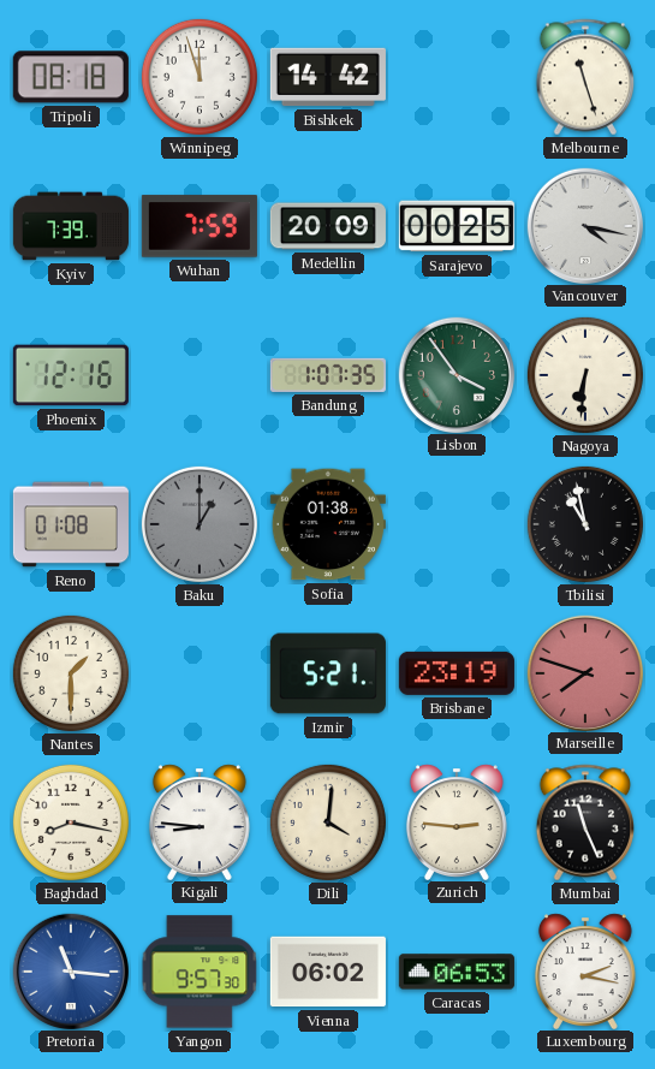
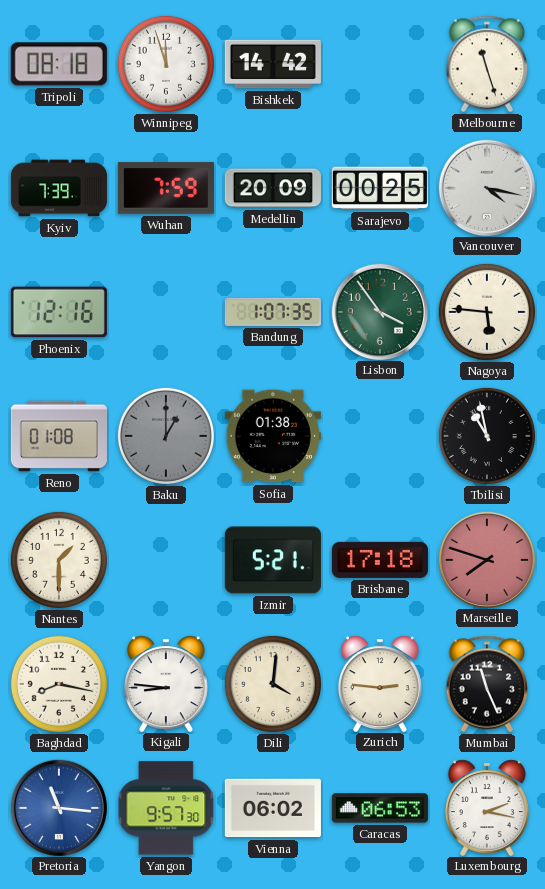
Nagoya: 6:31 -> 5:46 (487, 312)
Brisbane: 23:19 -> 17:18 (380, 560)
